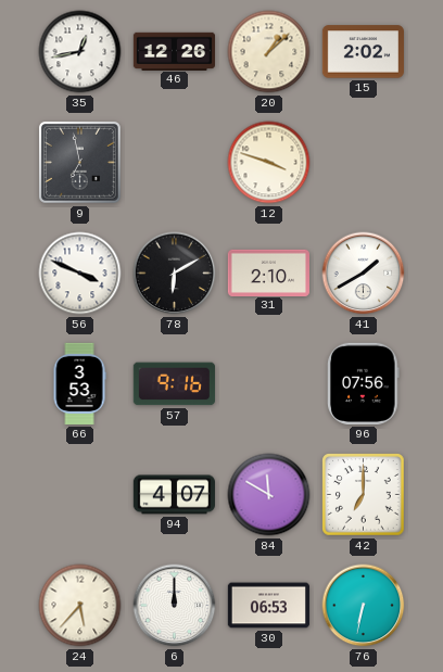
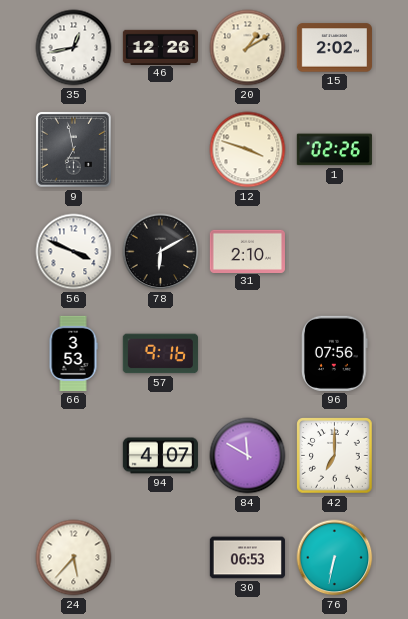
20: 1:08 -> 1:10 (248, 48)
1: none -> 02:26 (334, 150)
41: 1:40 -> none (364, 274)
6: 12:00 -> none (175, 606)
